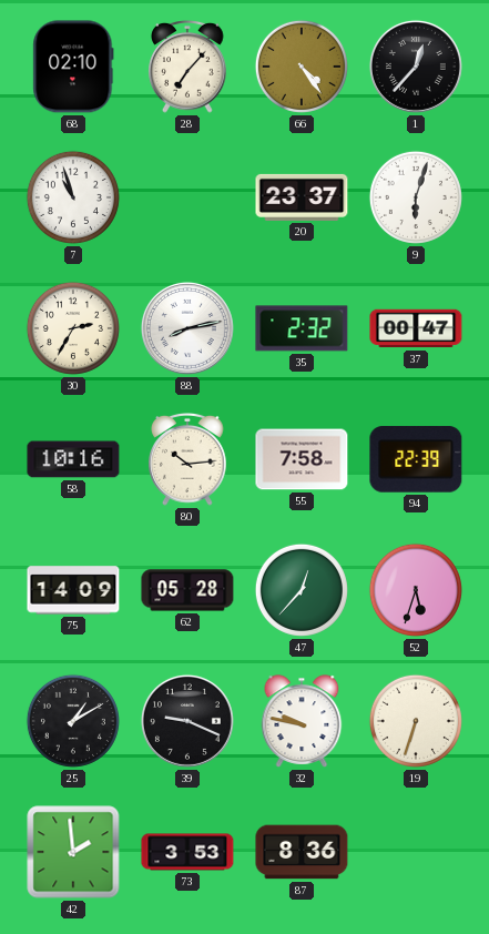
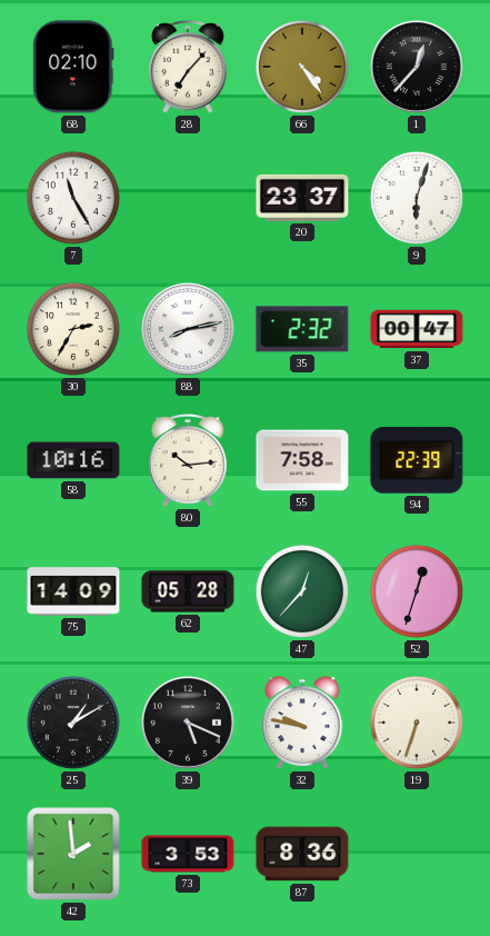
7: 10:57 -> 11:25 (73, 198)
52: 5:33 -> 12:33 (417, 591)
39: 9:19 -> 5:19 (188, 723)
